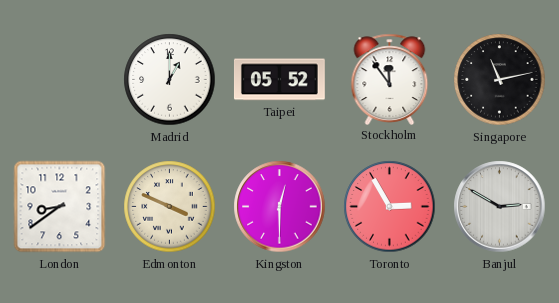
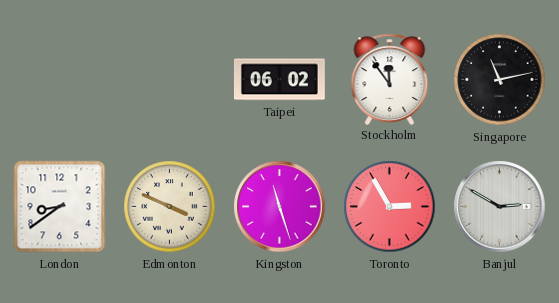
Madrid: 1:00 -> none (170, 80)
Taipei: 05:52 -> 06:02 (279, 80)
Kingston: 12:30 -> 11:27 (280, 207)
